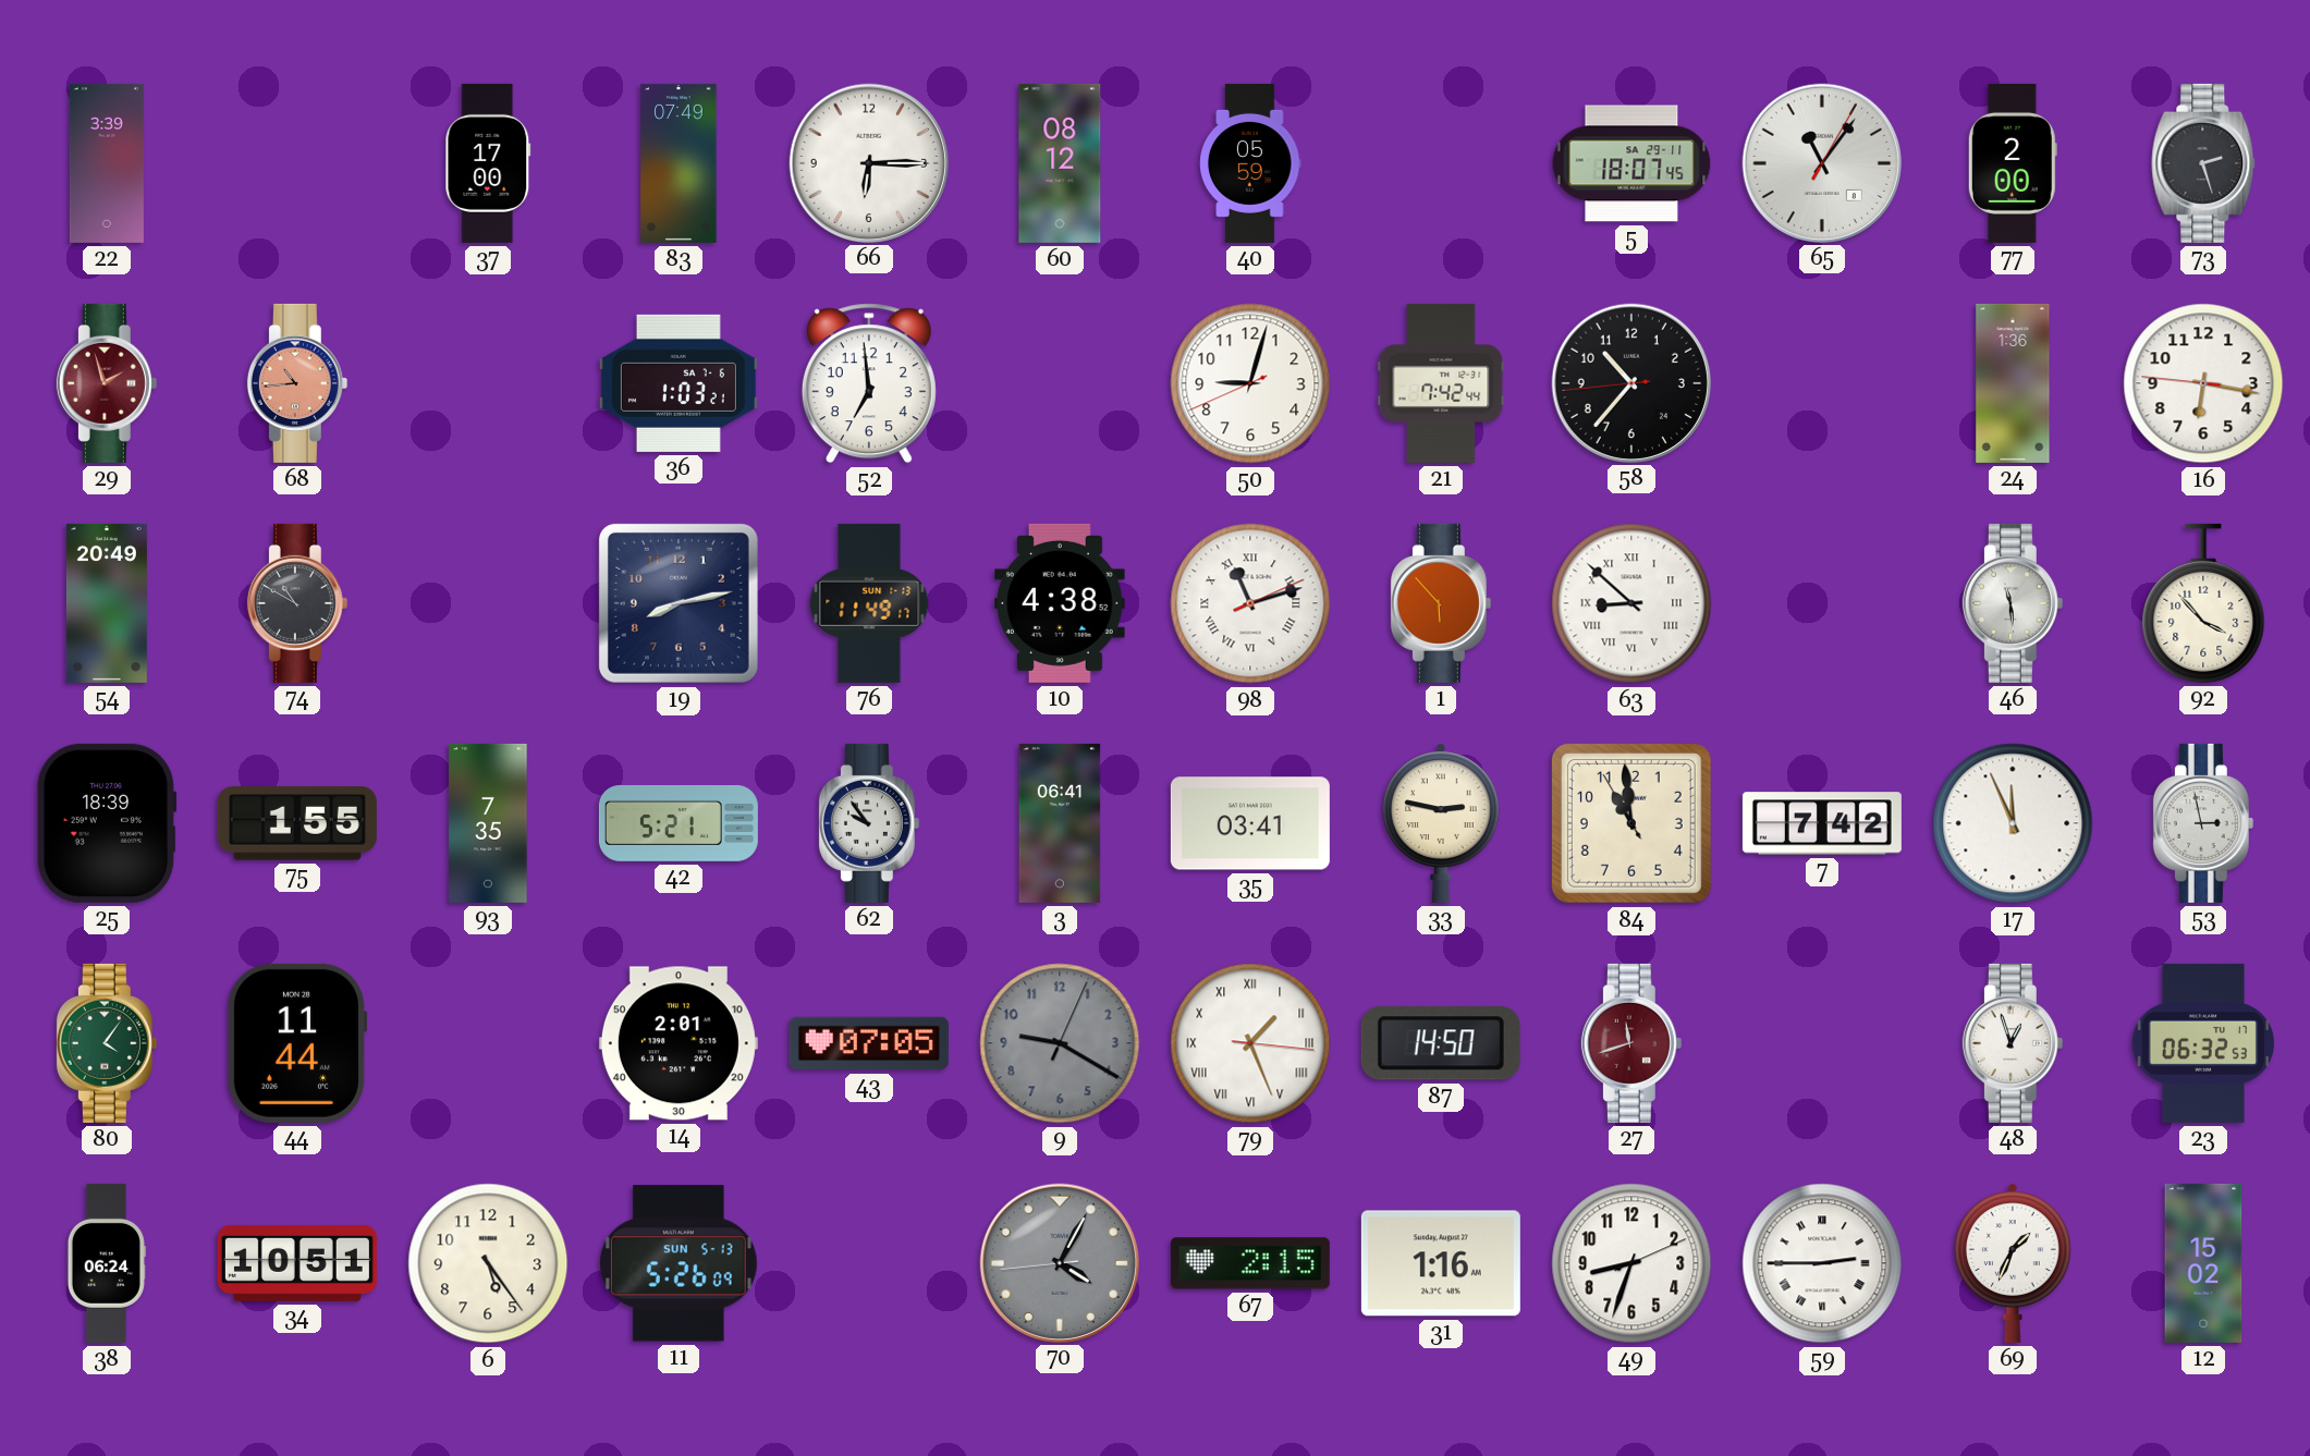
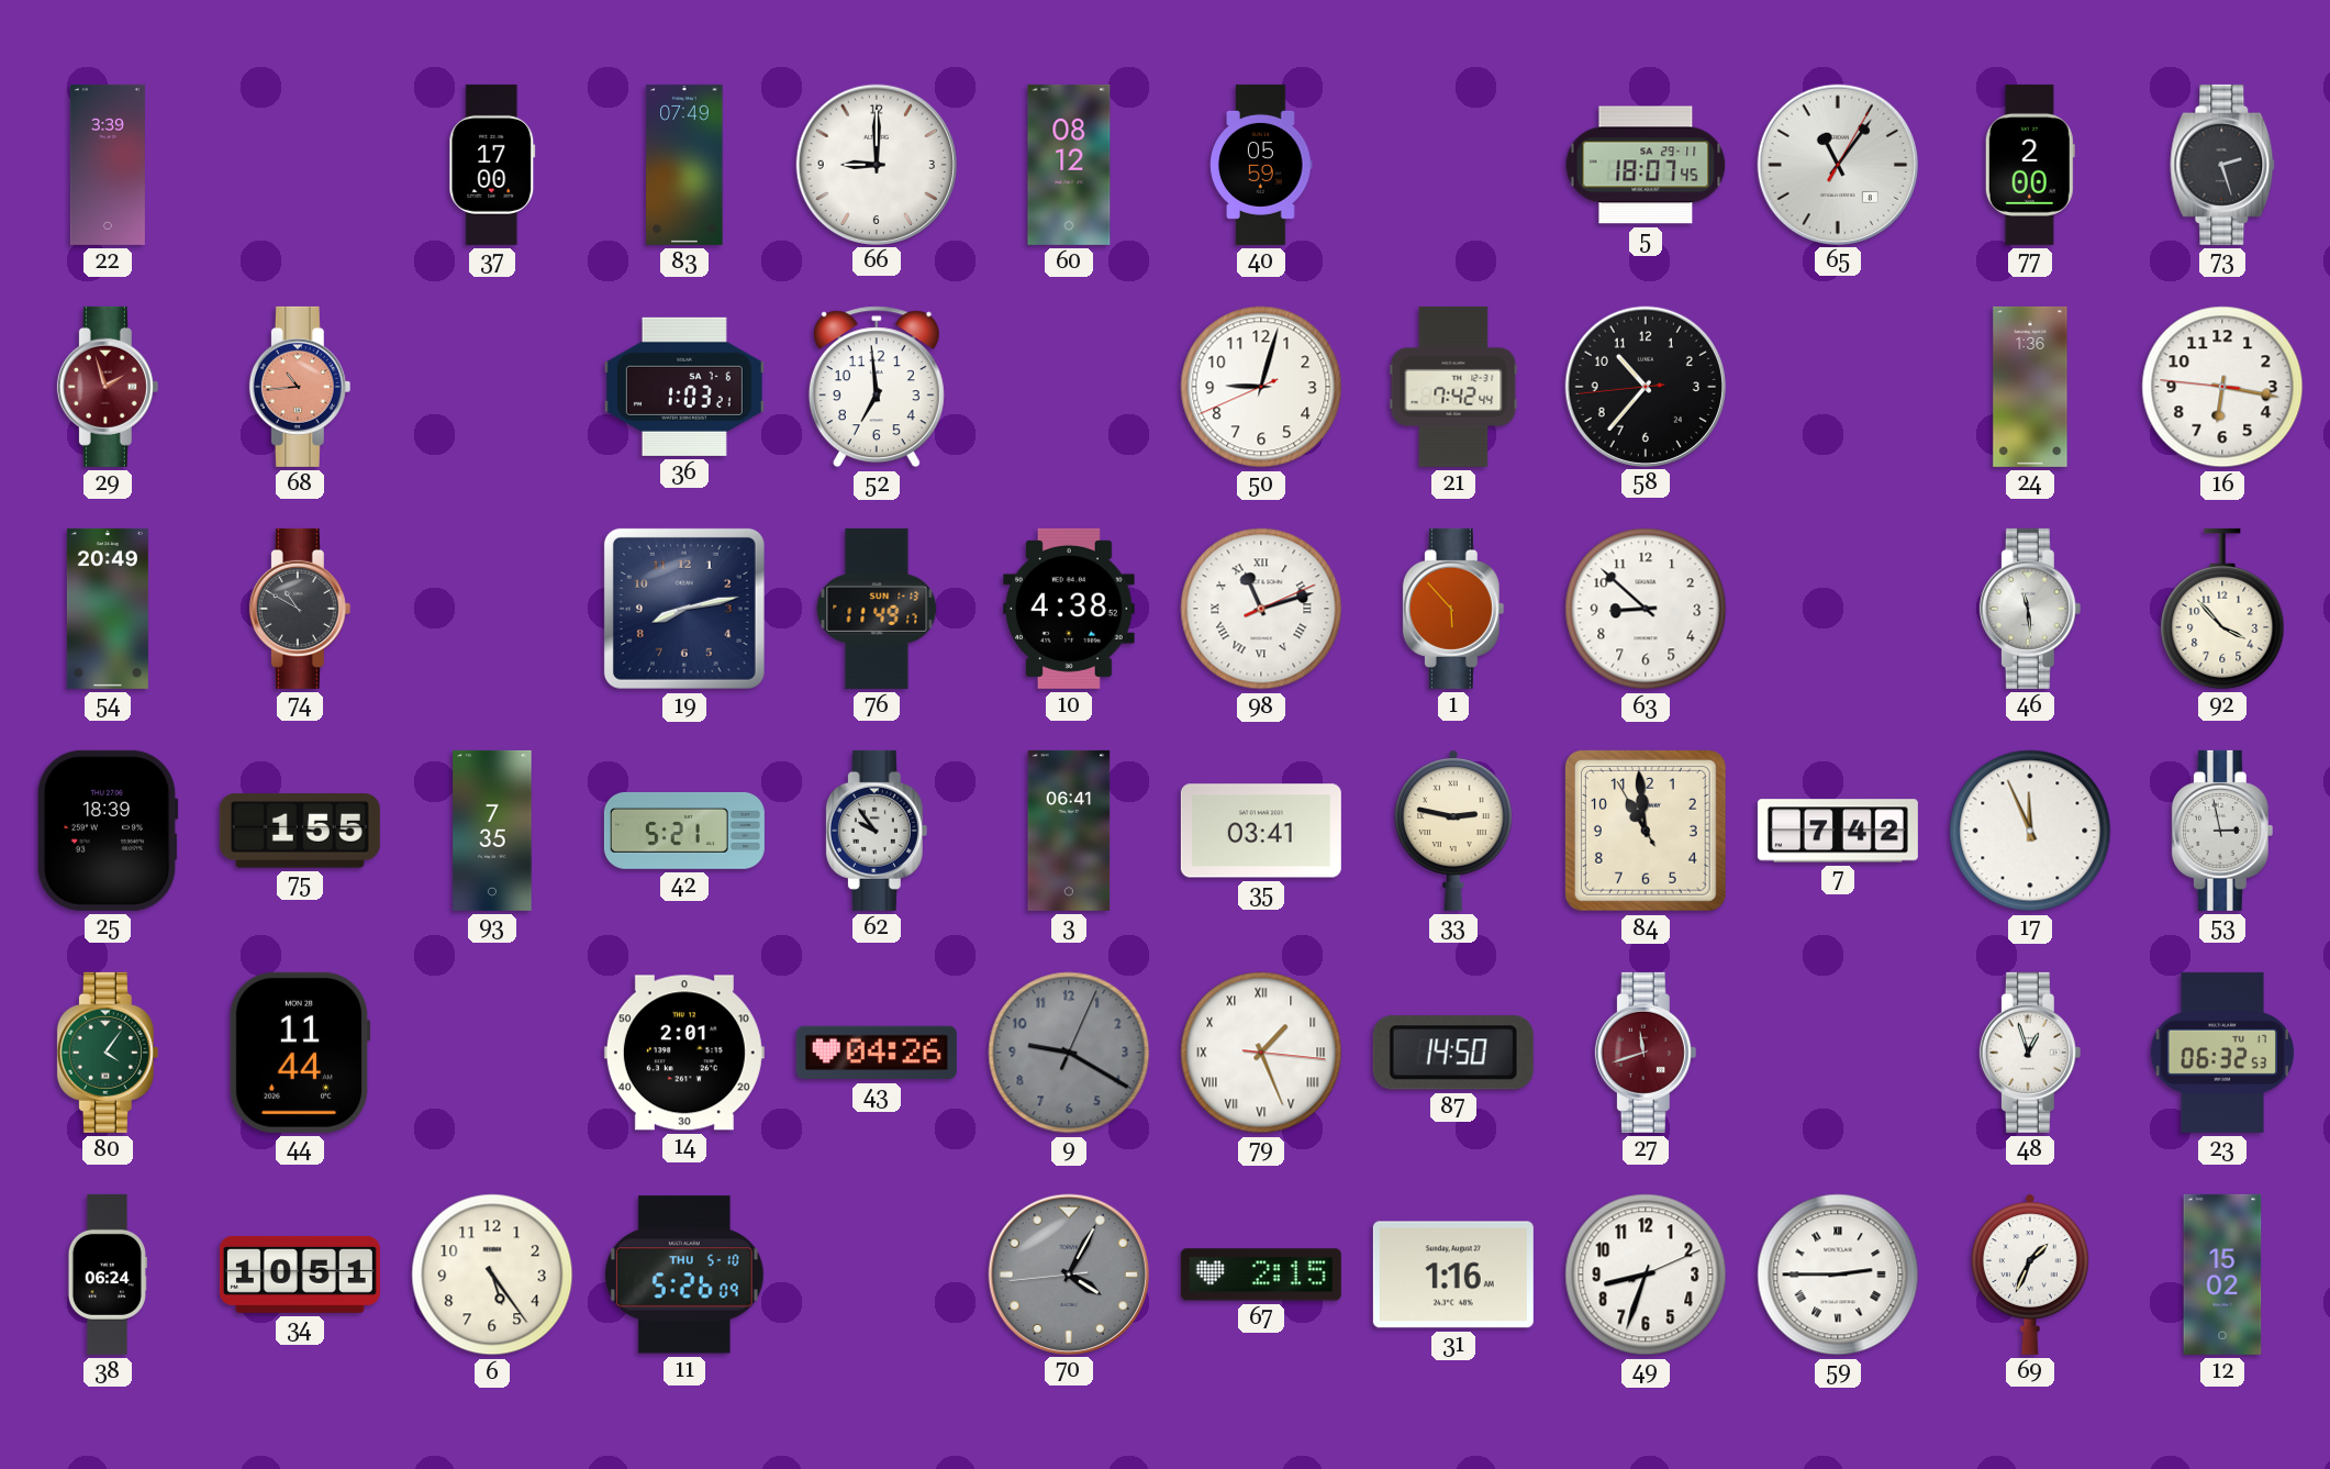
66: 6:15 -> 9:00 (876, 164)
63 numerals: Roman -> Arabic (1646, 609)
43: 07:05 -> 04:26 (877, 1053)
11 date: SUN 5-13 -> THU 5-10 (685, 1275)
